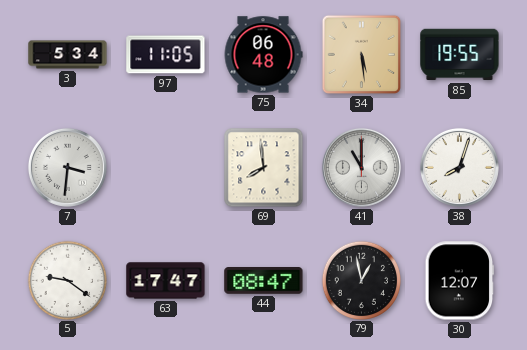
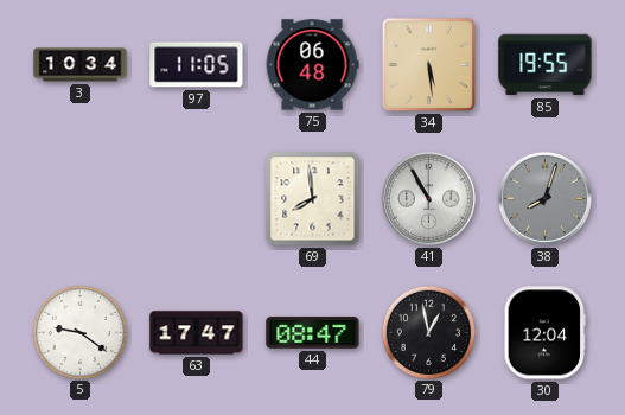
3: 5:34 -> 10:34 (81, 65)
7: 3:31 -> none (67, 167)
41: 11:00 -> 10:55 (428, 198)
38 dial: white -> grey (544, 198)
30: 12:07 -> 12:04 (546, 333)
